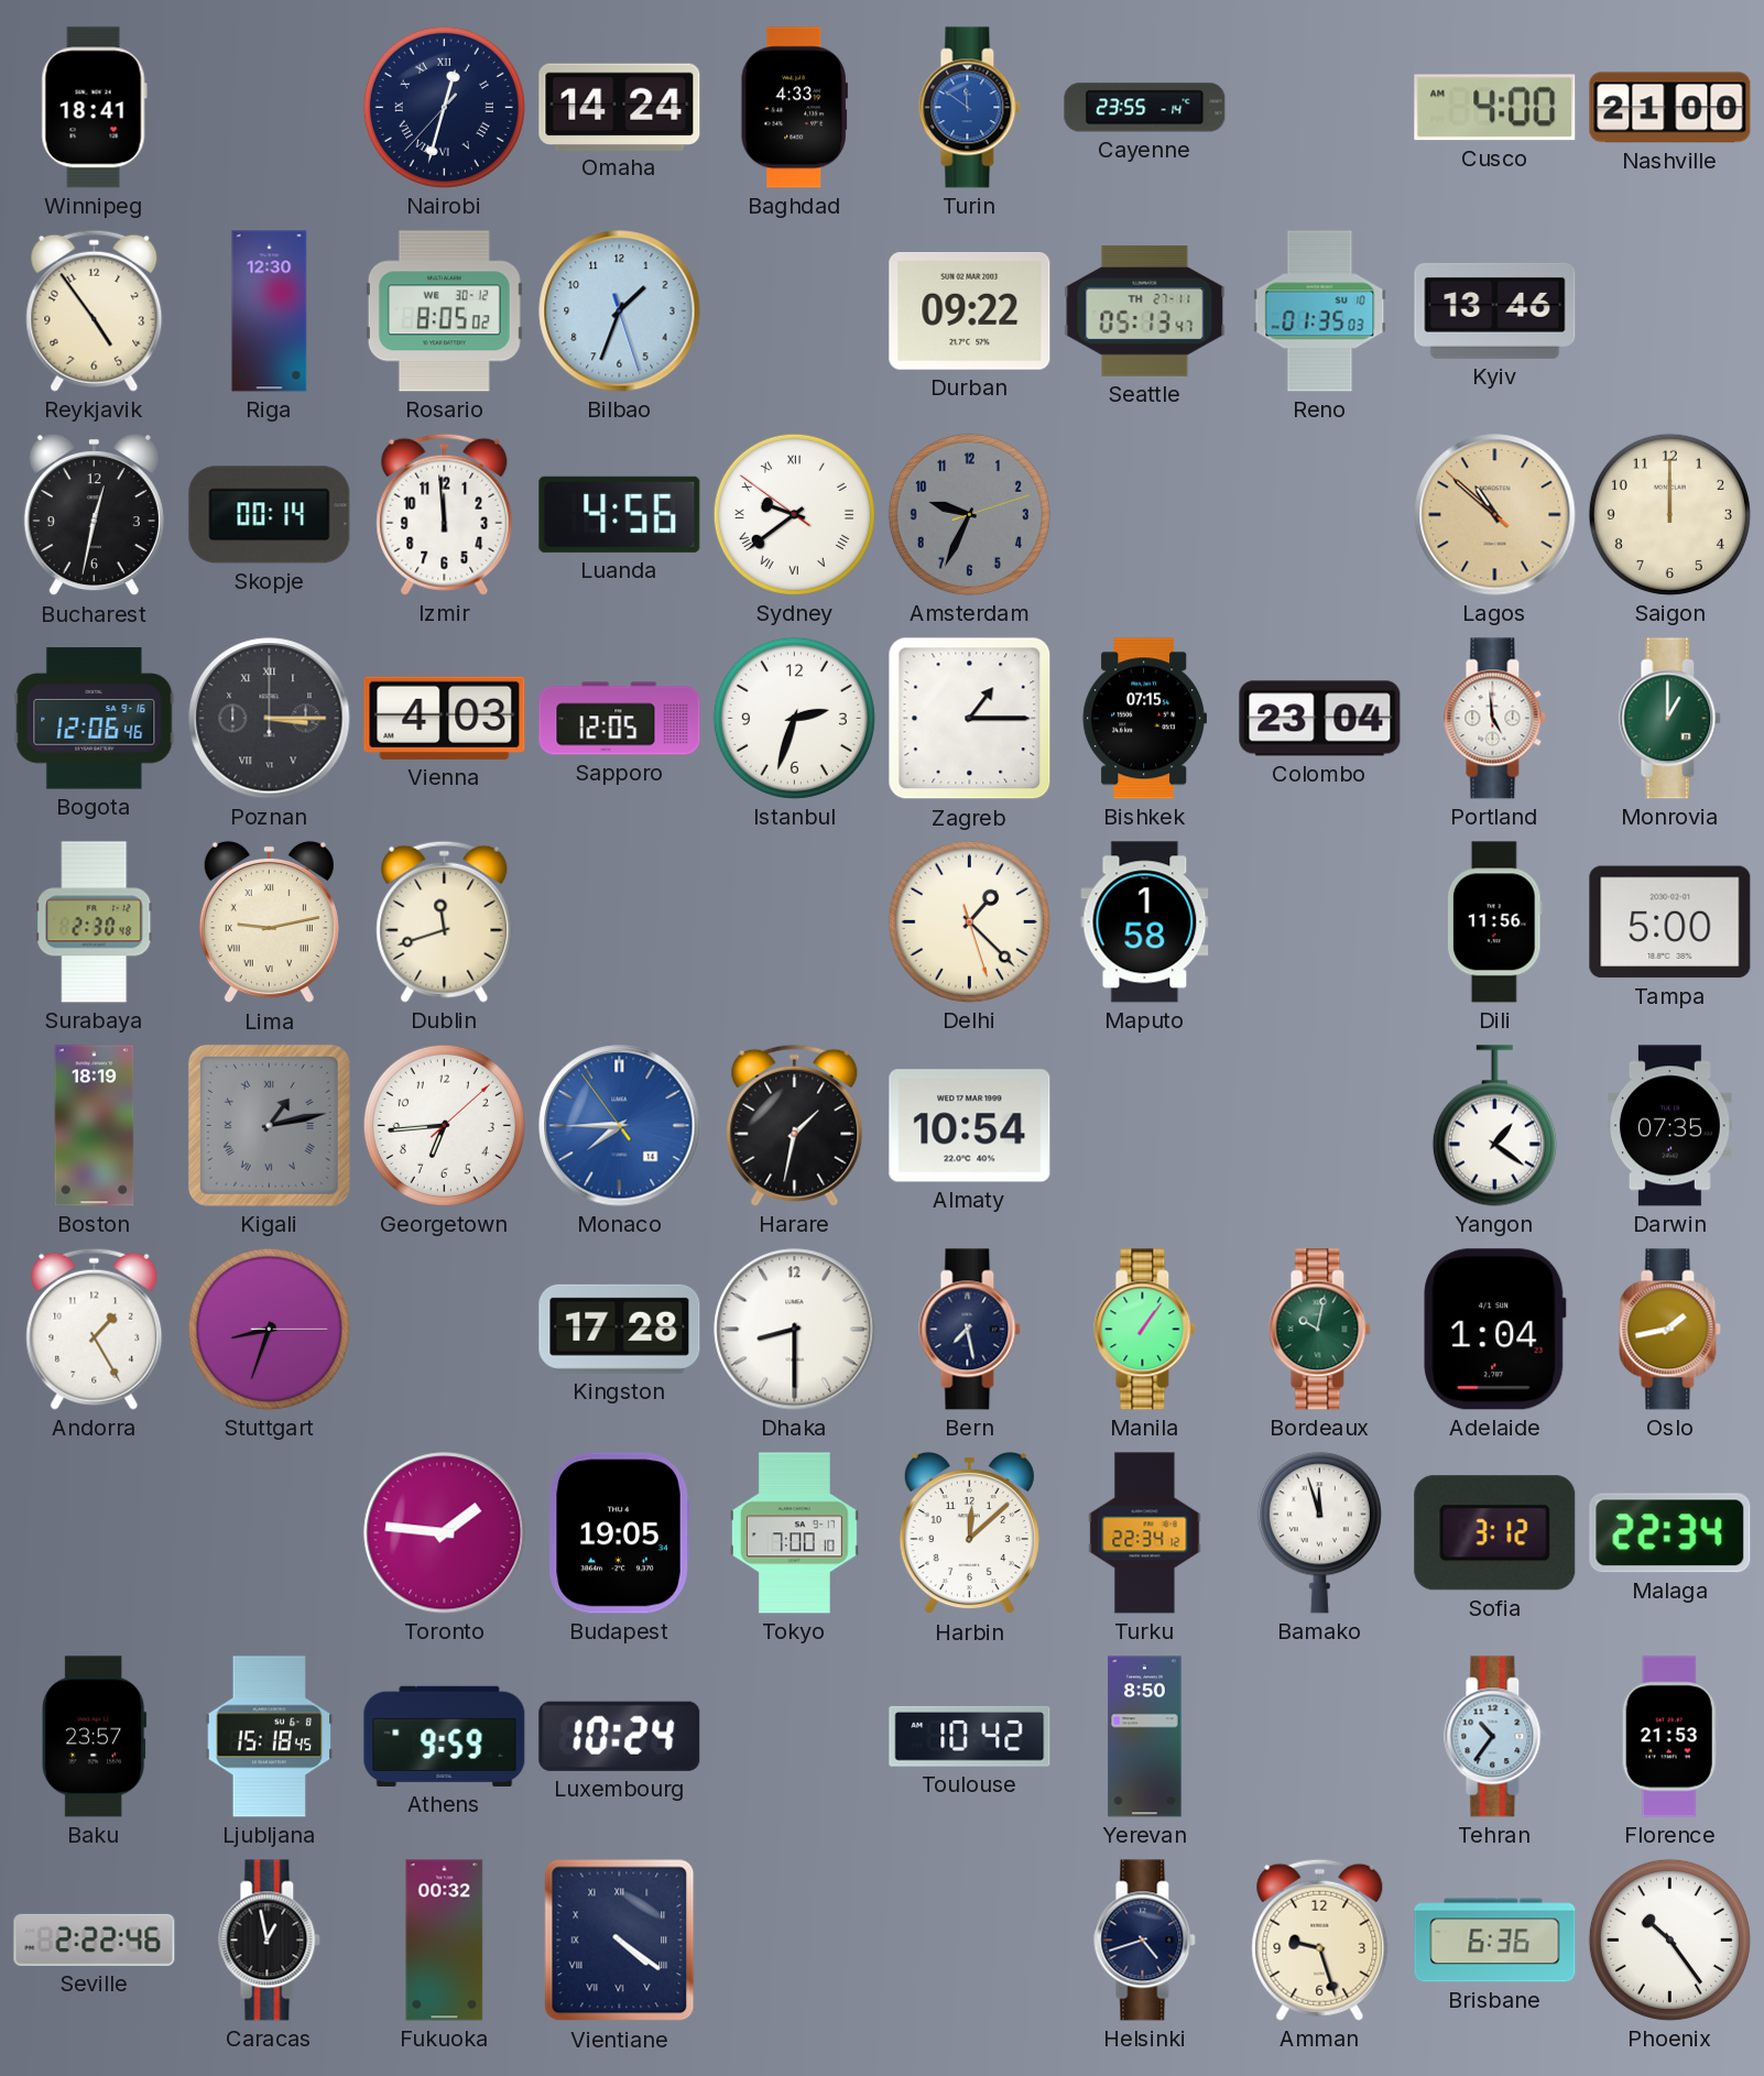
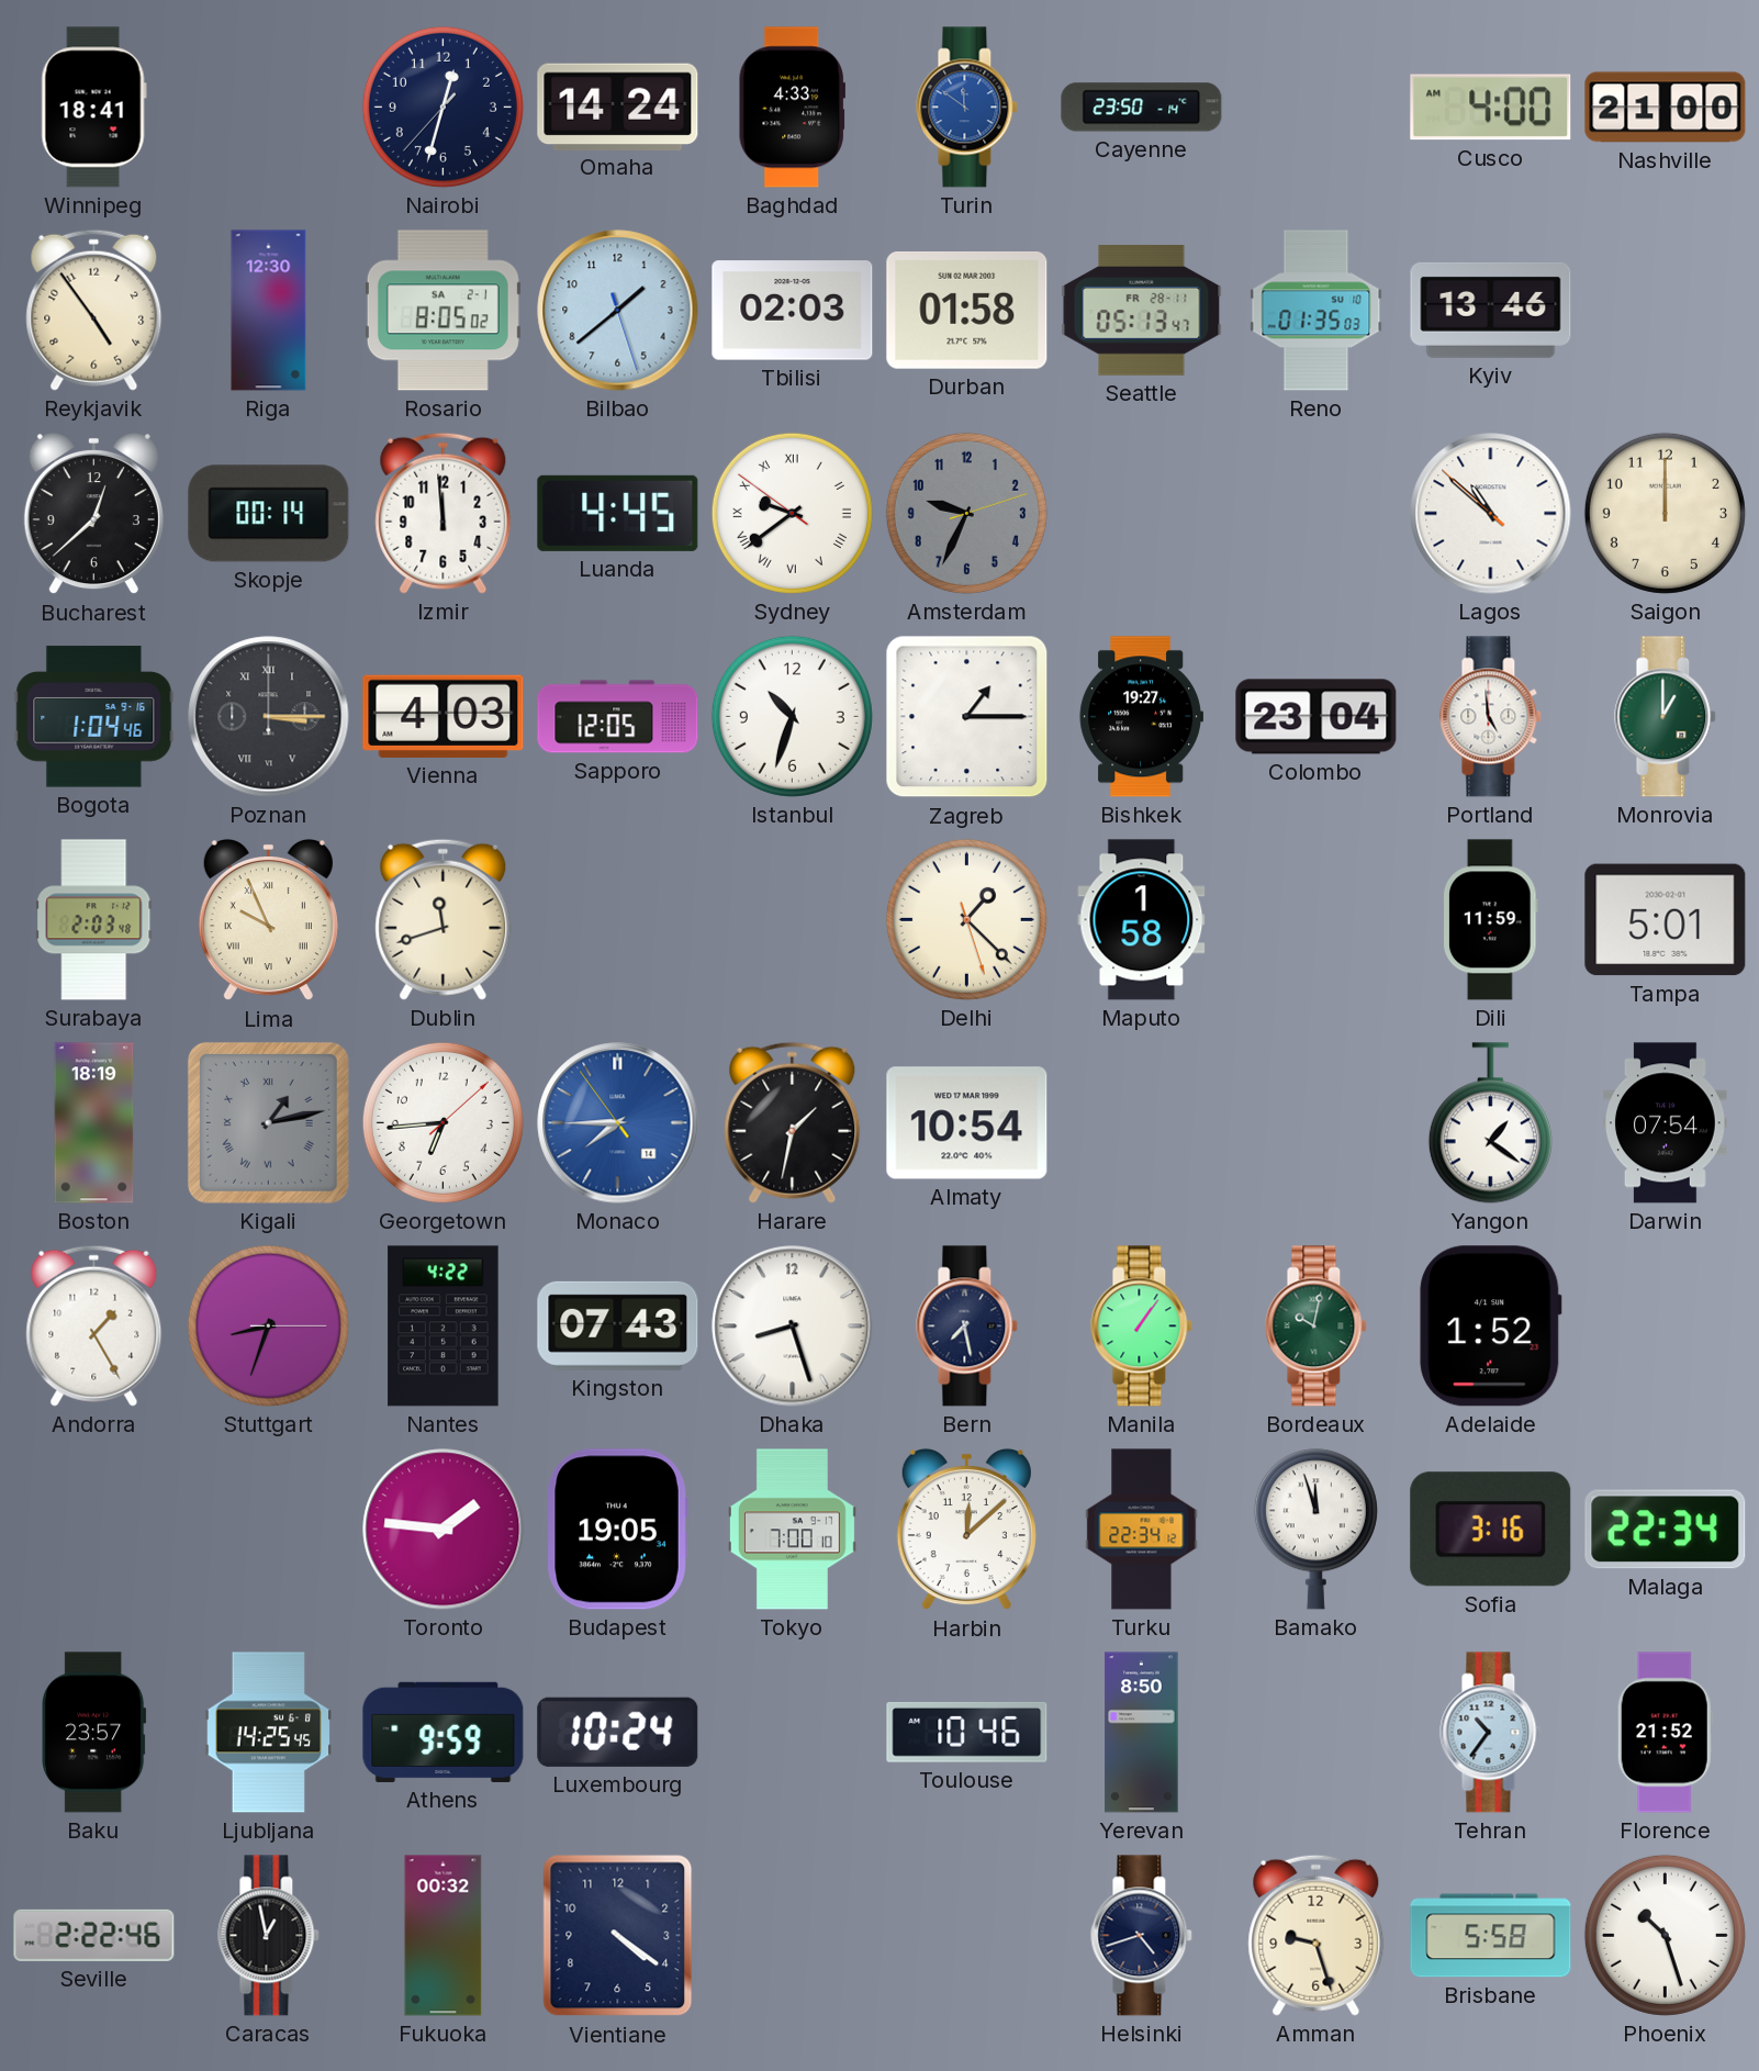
Nairobi numerals: Roman -> Arabic (442, 107)
Cayenne: 23:55 -> 23:50 (1142, 108)
Rosario date: WE 30-12 -> SA 2-1 (442, 311)
Bilbao: 1:33 -> 1:38 (618, 311)
Tbilisi: none -> 02:03 (793, 311)
Durban: 09:22 -> 01:58 (967, 310)
Seattle date: TH 27-11 -> FR 28-11 (1142, 311)
Bucharest: 12:32 -> 12:38 (93, 514)
Luanda: 4:56 -> 4:45 (618, 513)
Lagos dial: champagne -> white (1491, 514)
Bogota: 12:06 -> 1:04 (94, 717)
Istanbul: 2:33 -> 10:33 (792, 716)
Bishkek: 07:15 -> 19:27 (1141, 717)
Surabaya: 2:30 -> 2:03 (94, 920)
Lima: 9:13 -> 9:56 (268, 920)
Dili: 11:56 -> 11:59 (1491, 920)
Tampa: 5:00 -> 5:01 (1666, 920)
Darwin: 07:35 -> 07:54 (1666, 1123)
Nantes: none -> 4:22 (444, 1326)
Kingston: 17:28 -> 07:43 (618, 1325)
Dhaka: 8:30 -> 8:27 (793, 1326)
Adelaide: 1:04 -> 1:52 (1491, 1326)
Oslo: 1:43 -> none (1670, 1330)
Sofia: 3:12 -> 3:16 (1491, 1530)
Ljubljana: 15:18 -> 14:25 (269, 1733)
Toulouse: 10:42 -> 10:46 (967, 1732)
Florence: 21:53 -> 21:52 (1665, 1733)
Vientiane numerals: Roman -> Arabic (618, 1936)
Brisbane: 6:36 -> 5:58 (1491, 1936)
Phoenix: 10:24 -> 10:27 (1665, 1935)
